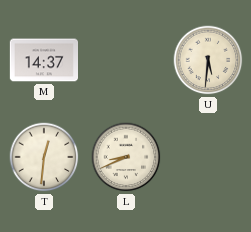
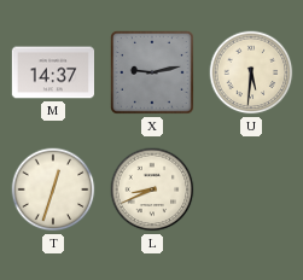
X: none -> 9:13 (153, 74)
T: 12:31 -> 12:33 (53, 189)
